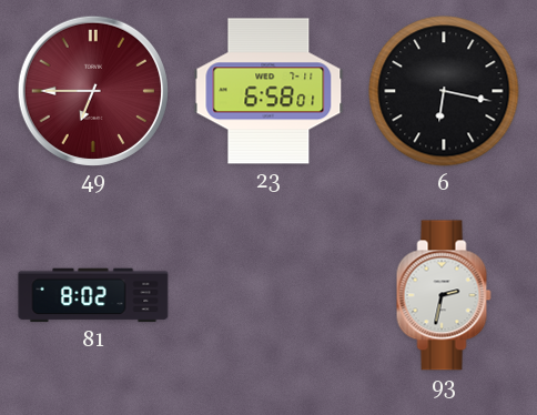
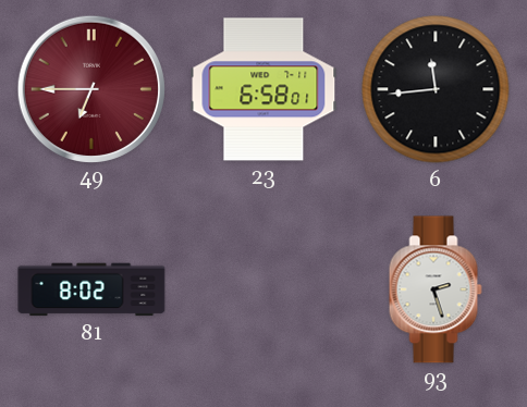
6: 6:17 -> 11:44 (436, 89)
93: 2:32 -> 2:27 (436, 289)
